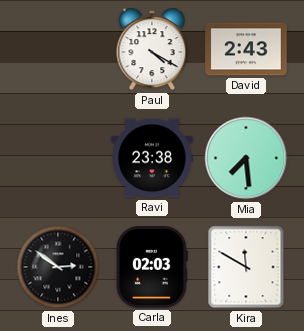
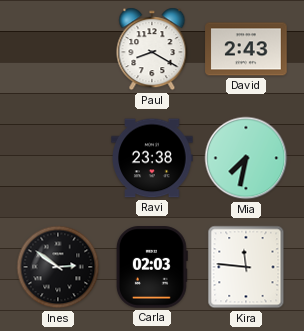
Paul: 4:20 -> 8:20 (152, 49)
Mia: 7:29 -> 7:32 (246, 158)
Kira: 11:50 -> 11:46 (246, 267)
